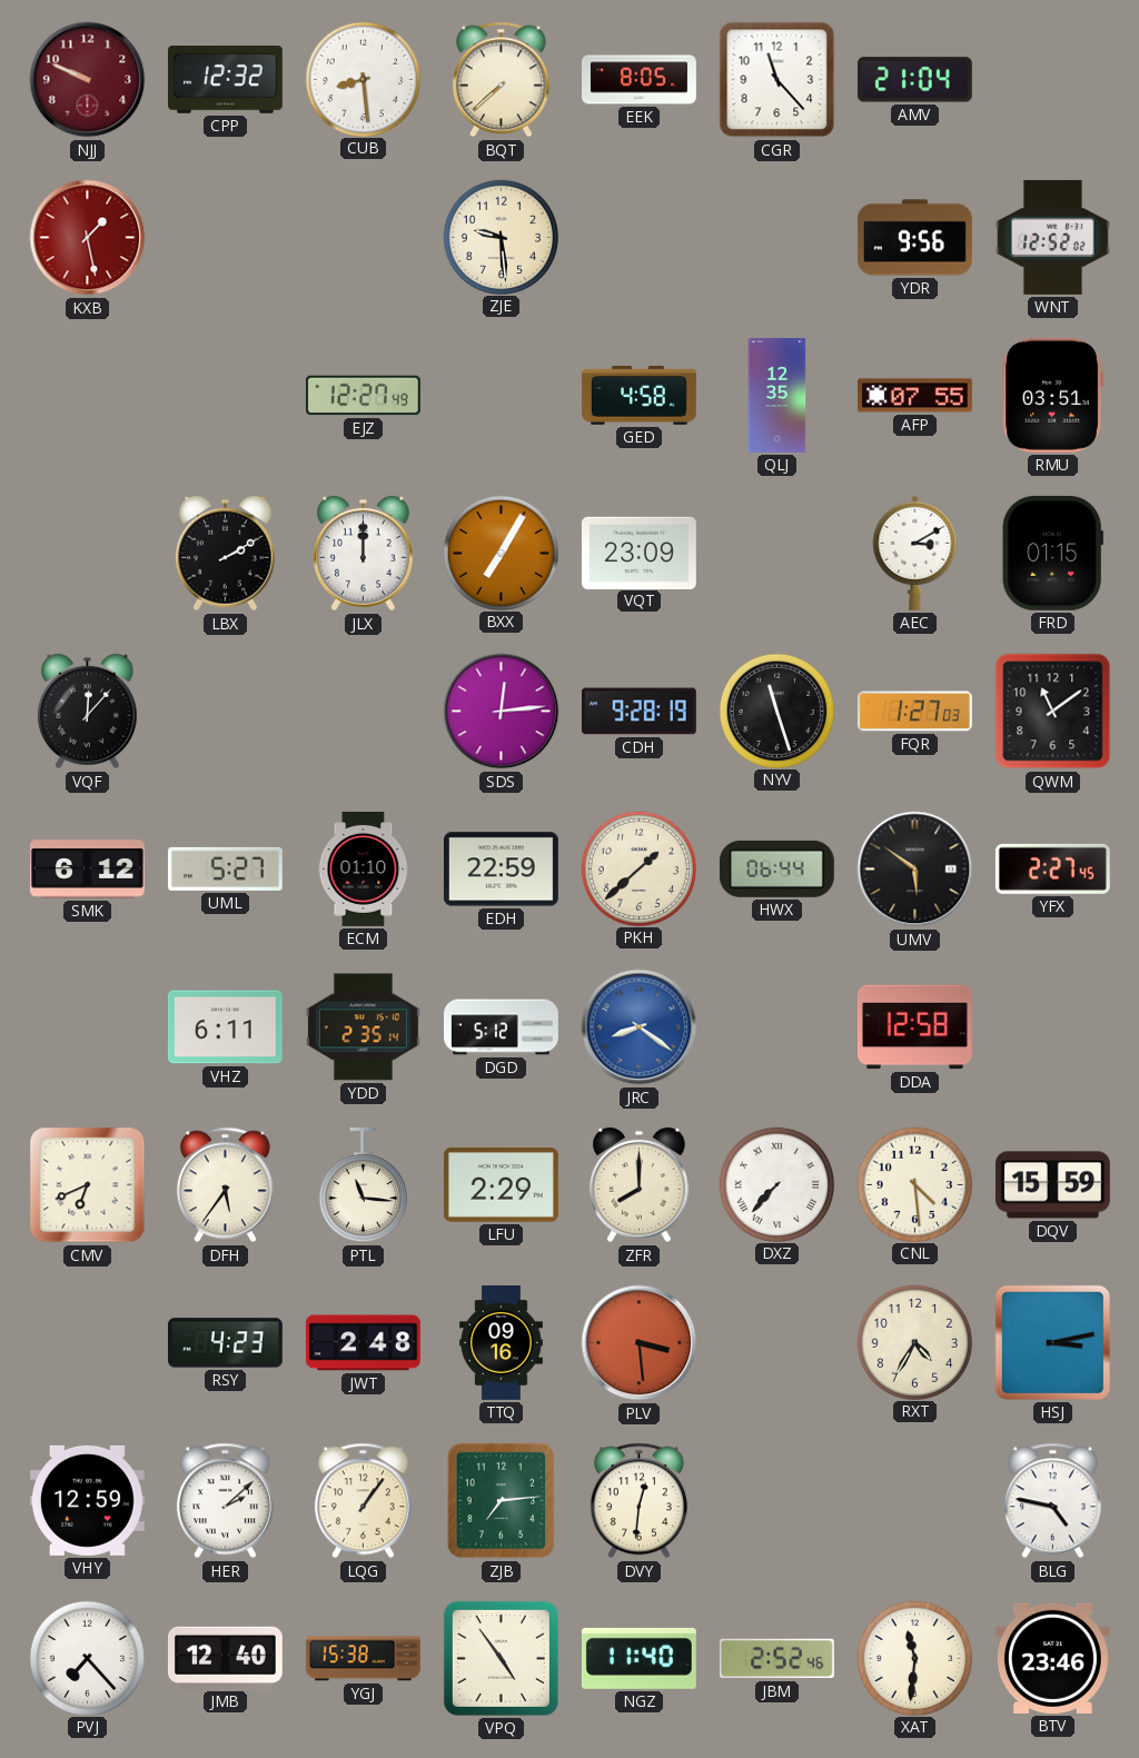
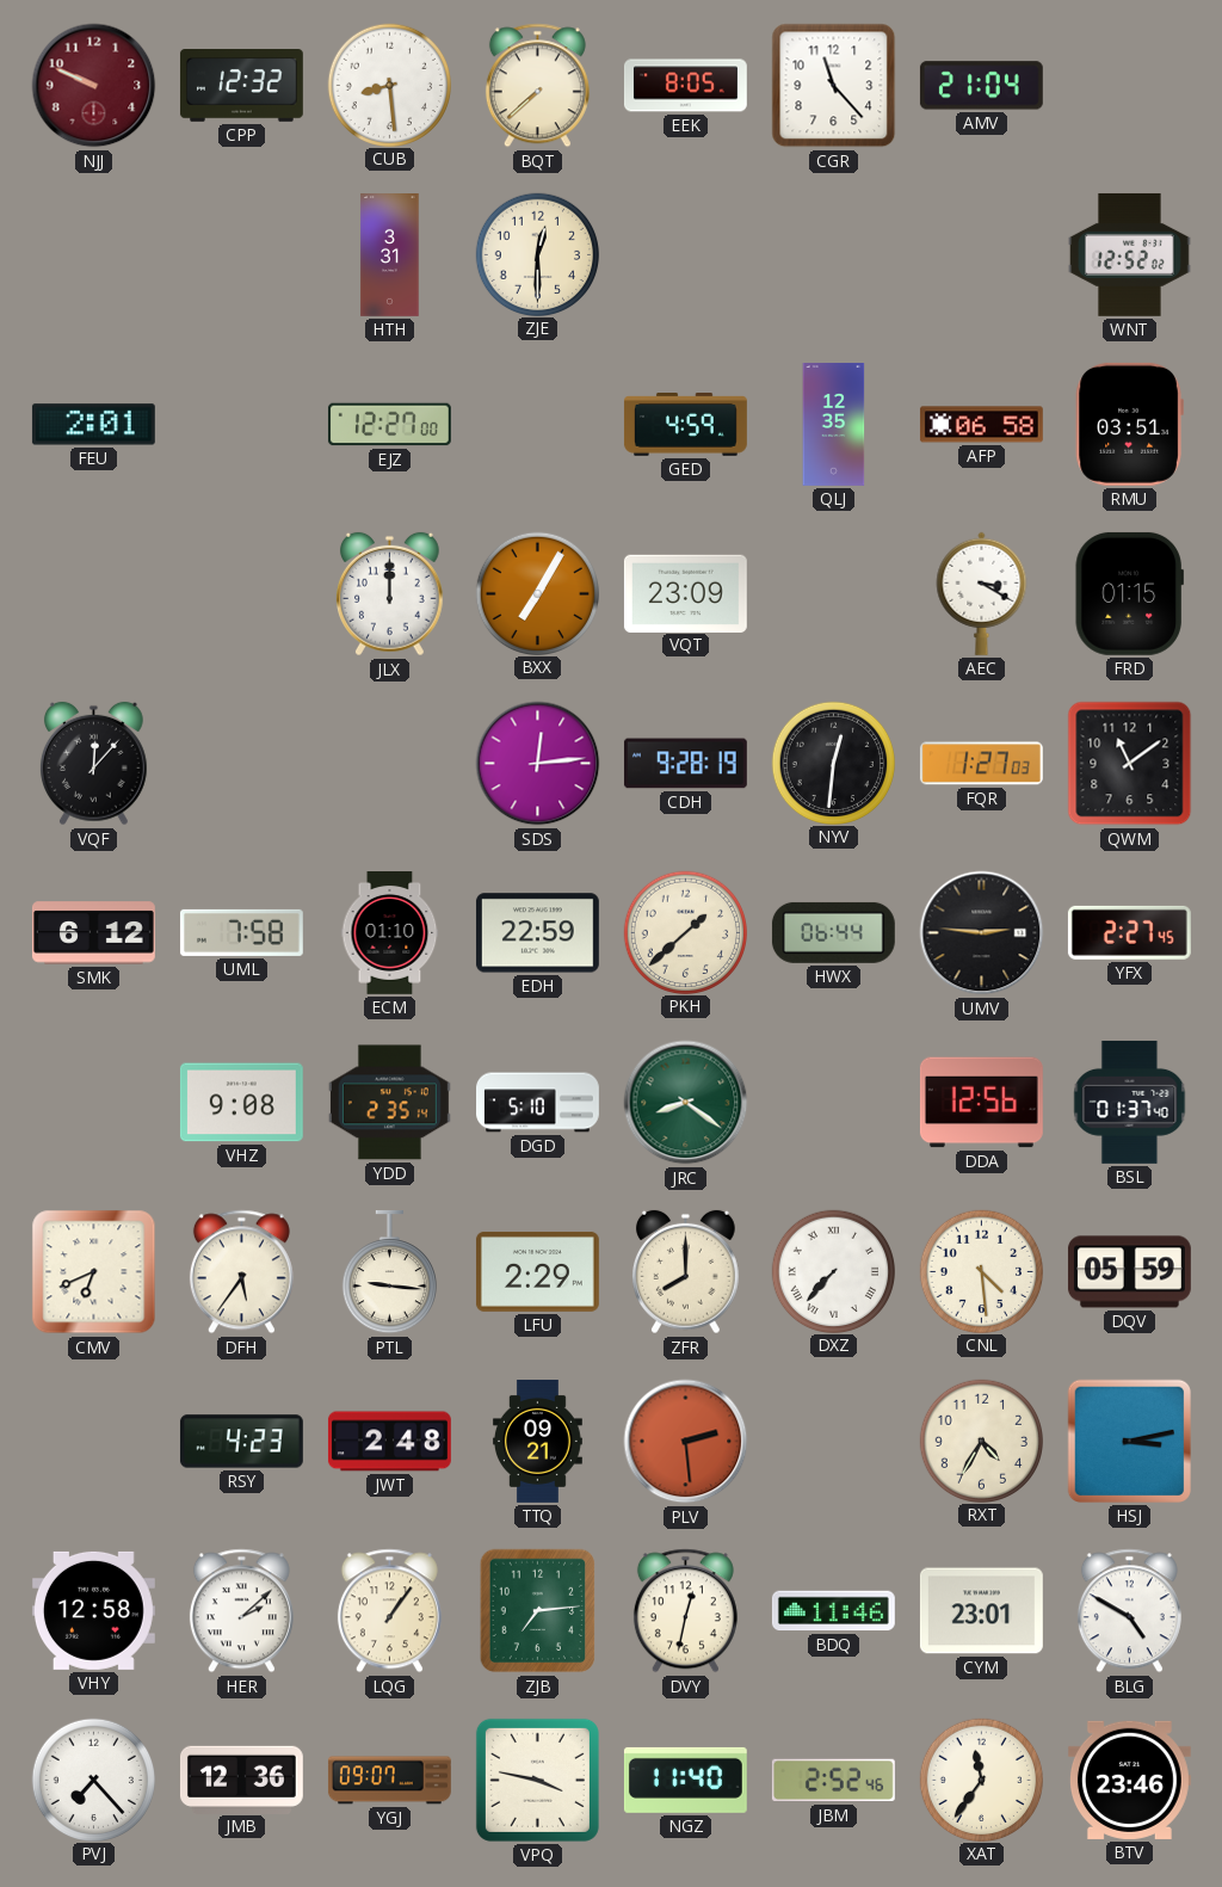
KXB: 1:28 -> none (88, 238)
HTH: none -> 3:31 (390, 255)
ZJE: 9:29 -> 12:30 (537, 254)
YDR: 9:56 -> none (914, 238)
FEU: none -> 2:01 (93, 425)
EJZ: 12:27:49 -> 12:27:00 (389, 425)
GED: 4:58 -> 4:59 (686, 425)
AFP: 07:55 -> 06:58 (981, 425)
LBX: 2:10 -> none (225, 554)
AEC: 3:10 -> 3:20 (982, 593)
NYV: 11:27 -> 12:31 (833, 763)
UML: 5:27 -> 7:58 (241, 932)
UMV: 5:51 -> 2:46 (982, 933)
VHZ: 6:11 -> 9:08 (241, 1103)
DGD: 5:12 -> 5:10 (538, 1103)
JRC dial: blue -> green (686, 1103)
DDA: 12:58 -> 12:56 (981, 1103)
BSL: none -> 01:37 (1130, 1102)
PTL: 11:16 -> 9:16 (389, 1272)
DQV: 15:59 -> 05:59 (1129, 1272)
TTQ: 09:16 -> 09:21 (537, 1442)
PLV: 3:29 -> 2:29 (686, 1442)
VHY: 12:59 -> 12:58 (93, 1610)
DVY: 12:31 -> 12:32 (685, 1611)
BDQ: none -> 11:46 (833, 1611)
CYM: none -> 23:01 (981, 1611)
BLG: 4:47 -> 4:50 (1129, 1611)
JMB: 12:40 -> 12:36 (241, 1780)
YGJ: 15:38 -> 09:07 (389, 1781)
VPQ: 4:54 -> 3:47 (537, 1780)
XAT: 11:31 -> 11:36 (981, 1780)
